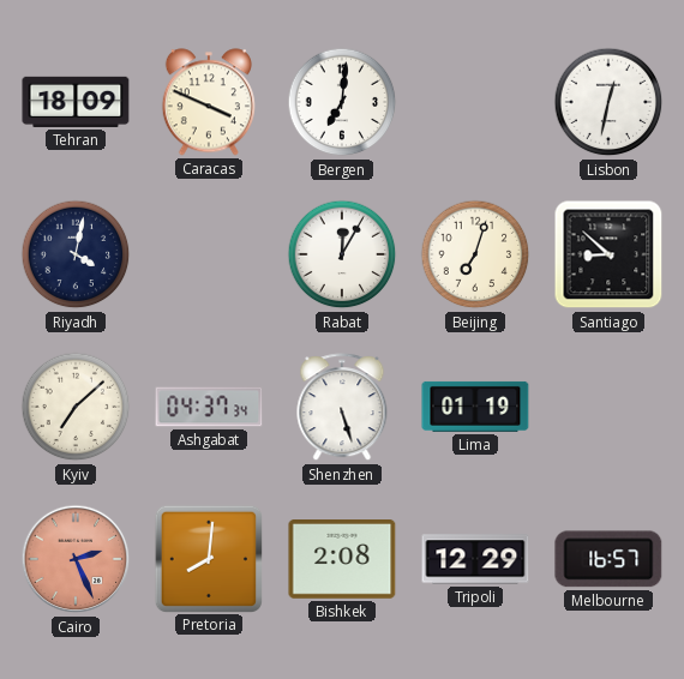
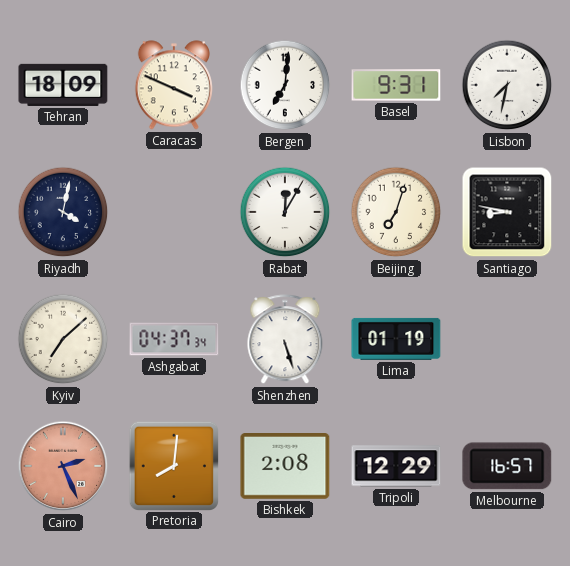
Basel: none -> 9:31 (396, 85)
Lisbon: 12:32 -> 7:32 (507, 85)
Santiago: 8:52 -> 8:47 (507, 212)
